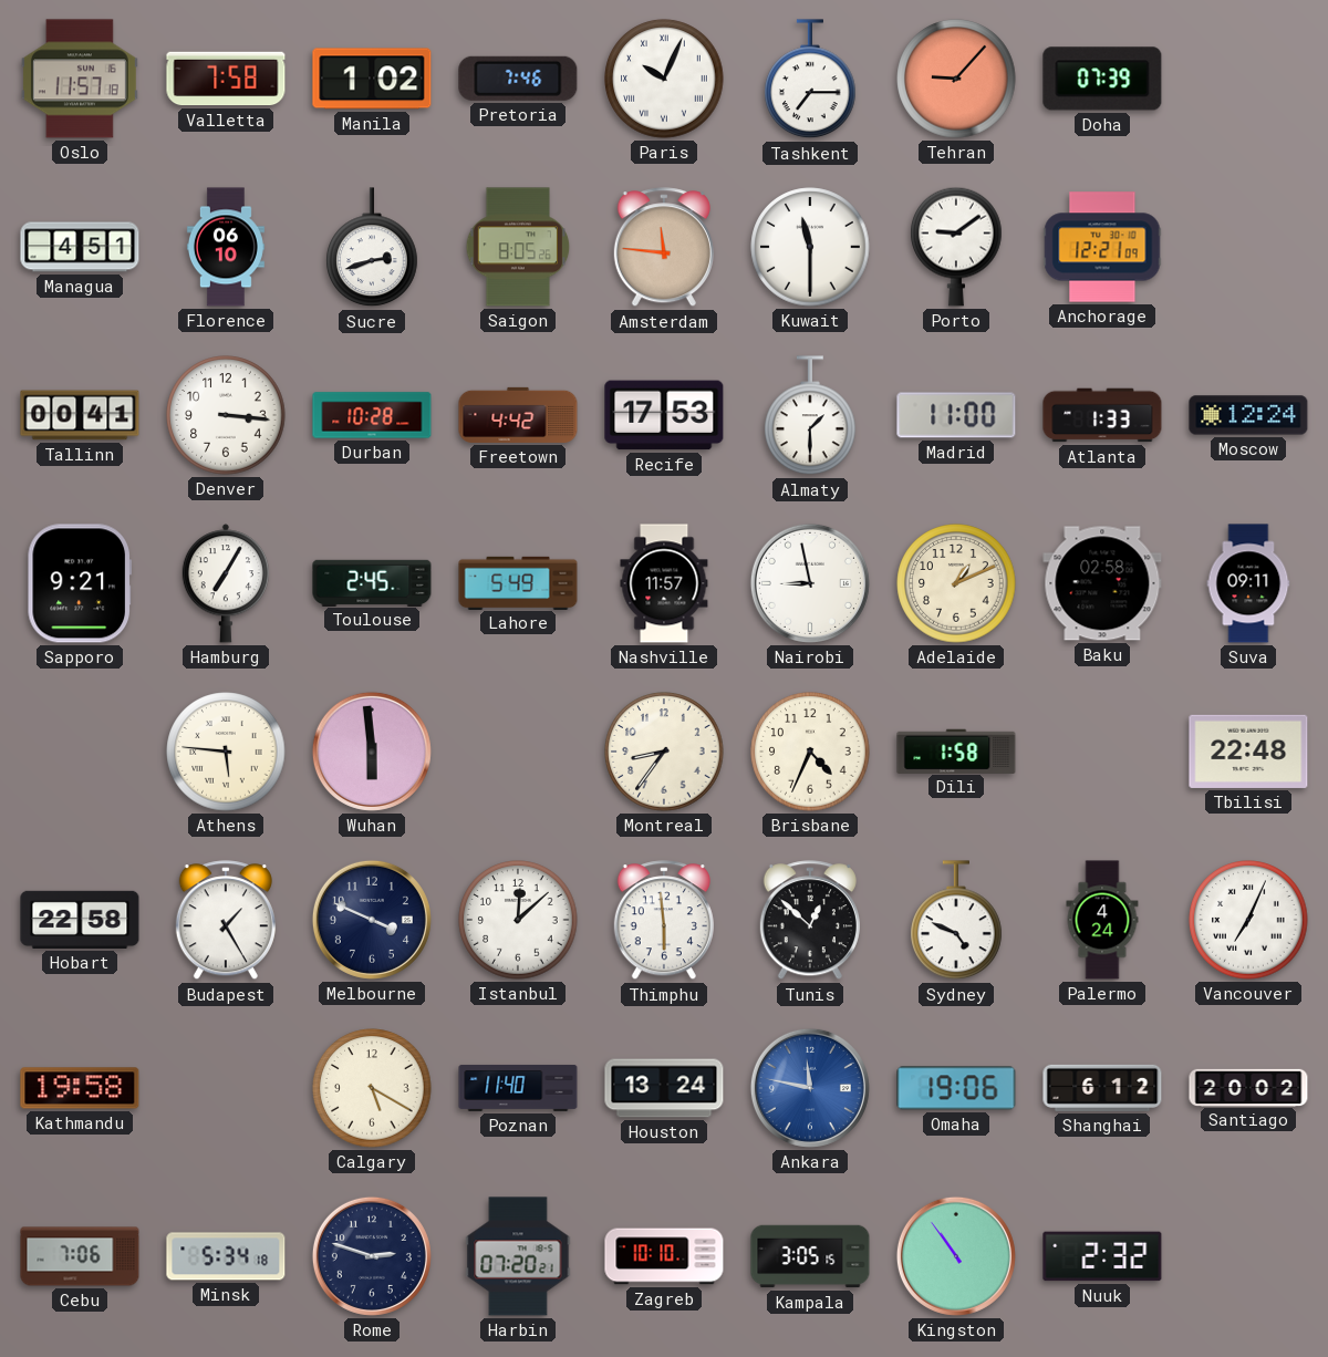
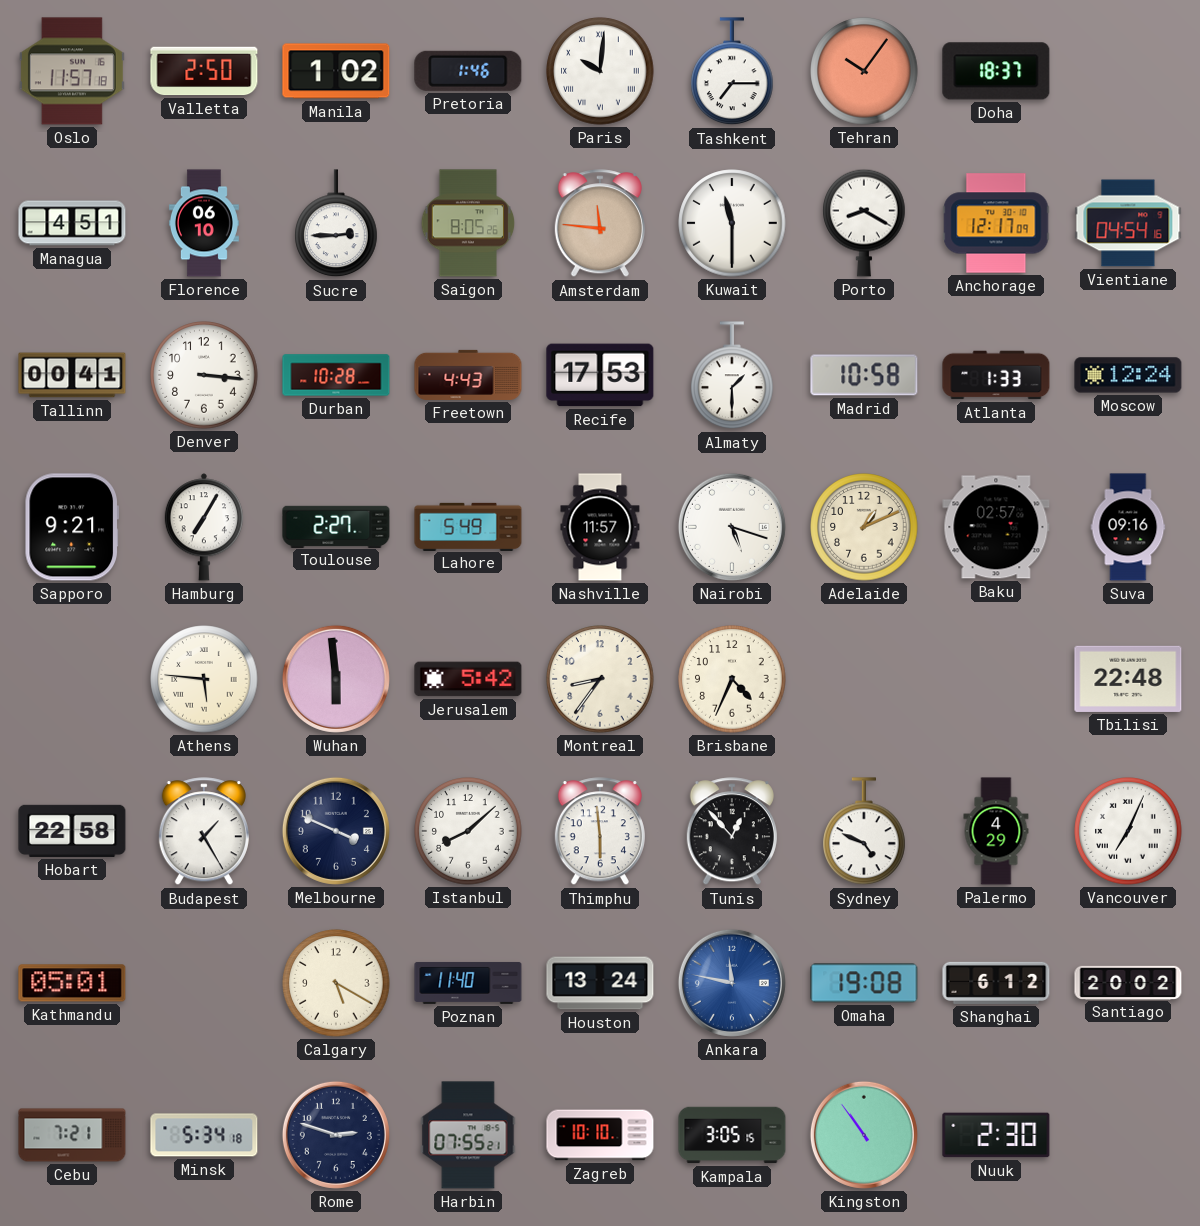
Valletta: 7:58 -> 2:50 (204, 71)
Pretoria: 7:46 -> 1:46 (468, 71)
Paris: 10:04 -> 10:01 (600, 71)
Tehran: 9:07 -> 10:06 (864, 71)
Doha: 07:39 -> 18:37 (996, 71)
Sucre: 2:42 -> 2:45 (336, 224)
Porto: 9:09 -> 8:20 (864, 223)
Anchorage: 12:21 -> 12:17 (996, 223)
Vientiane: none -> 04:54 (1128, 223)
Freetown: 4:42 -> 4:43 (468, 375)
Madrid: 11:00 -> 10:58 (864, 375)
Toulouse: 2:45 -> 2:27 (336, 526)
Nairobi: 8:58 -> 5:18 (732, 527)
Baku: 02:58 -> 02:57 (996, 527)
Suva: 09:11 -> 09:16 (1128, 527)
Jerusalem: none -> 5:42 (468, 679)
Dili: 1:58 -> none (956, 750)
Istanbul: 12:08 -> 8:08 (468, 831)
Tunis: 12:52 -> 12:53 (732, 832)
Palermo: 4:24 -> 4:29 (996, 831)
Kathmandu: 19:58 -> 05:01 (72, 983)
Omaha: 19:06 -> 19:08 (864, 983)
Cebu: 7:06 -> 7:21 (72, 1135)
Harbin: 07:20 -> 07:55 (468, 1135)
Nuuk: 2:32 -> 2:30 (996, 1135)
